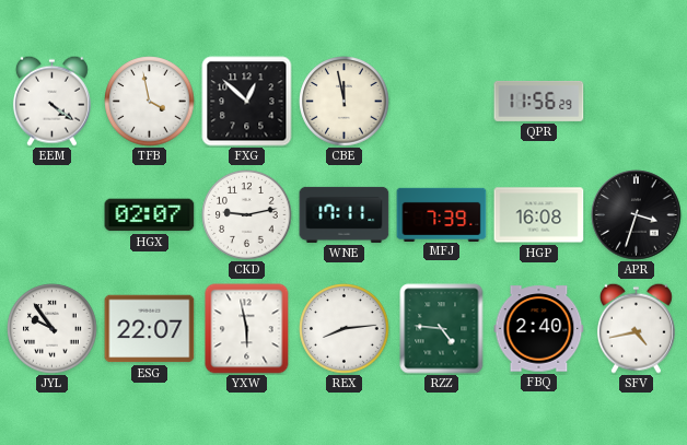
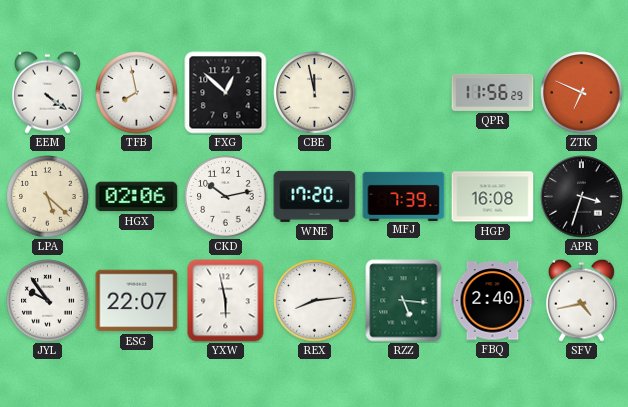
TFB: 3:58 -> 7:58 (137, 93)
ZTK: none -> 6:49 (582, 93)
LPA: none -> 5:22 (48, 197)
HGX: 02:07 -> 02:06 (137, 197)
CKD: 9:13 -> 10:13 (226, 197)
WNE: 17:11 -> 17:20 (315, 196)
RZZ: 4:46 -> 5:16 (404, 301)
